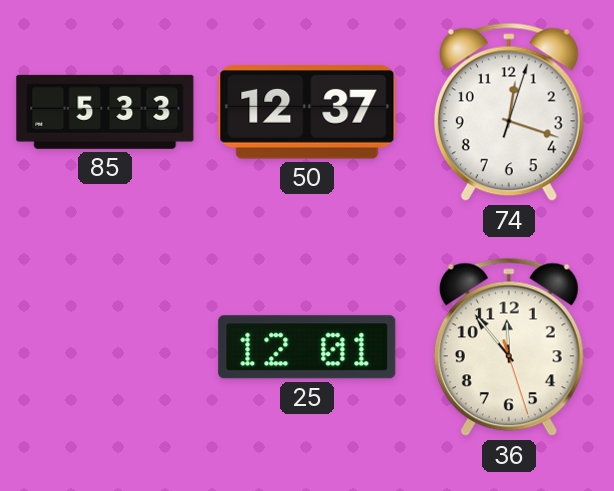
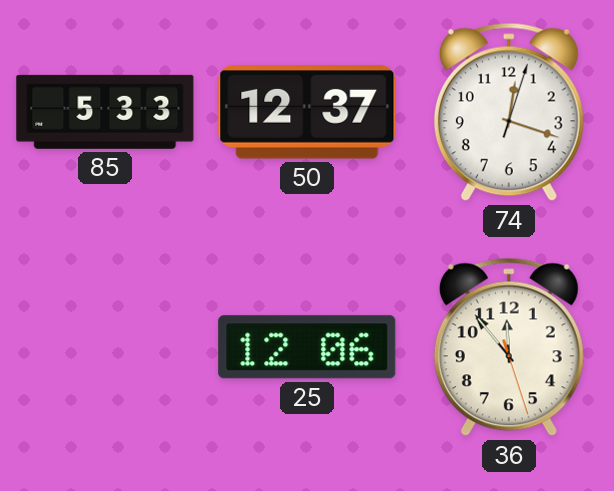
25: 12:01 -> 12:06 (307, 347)
